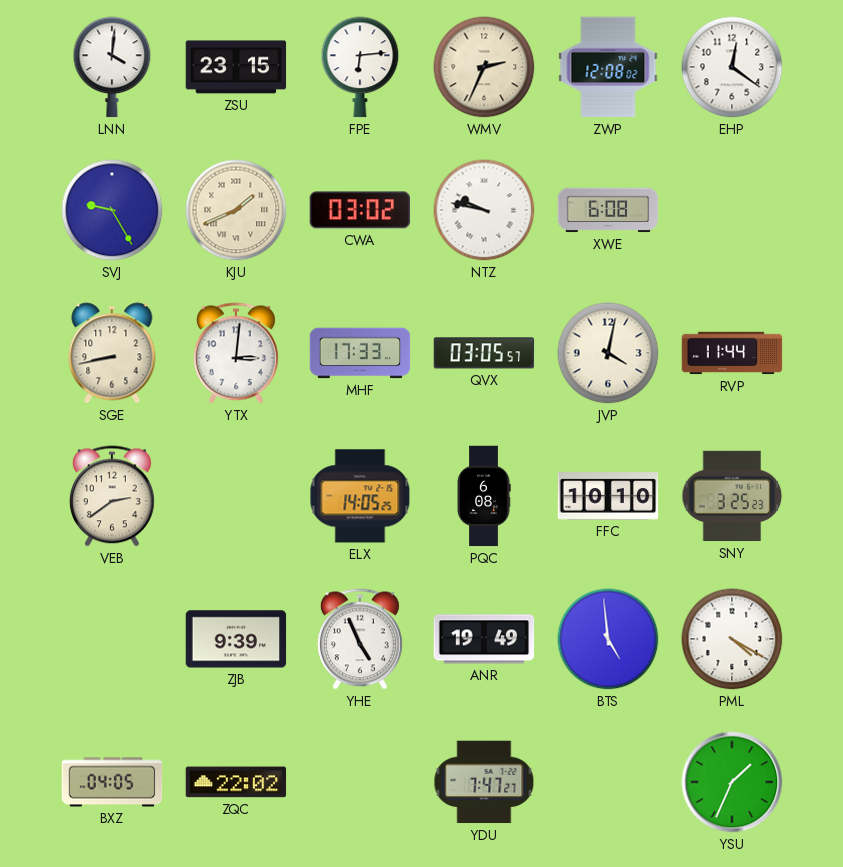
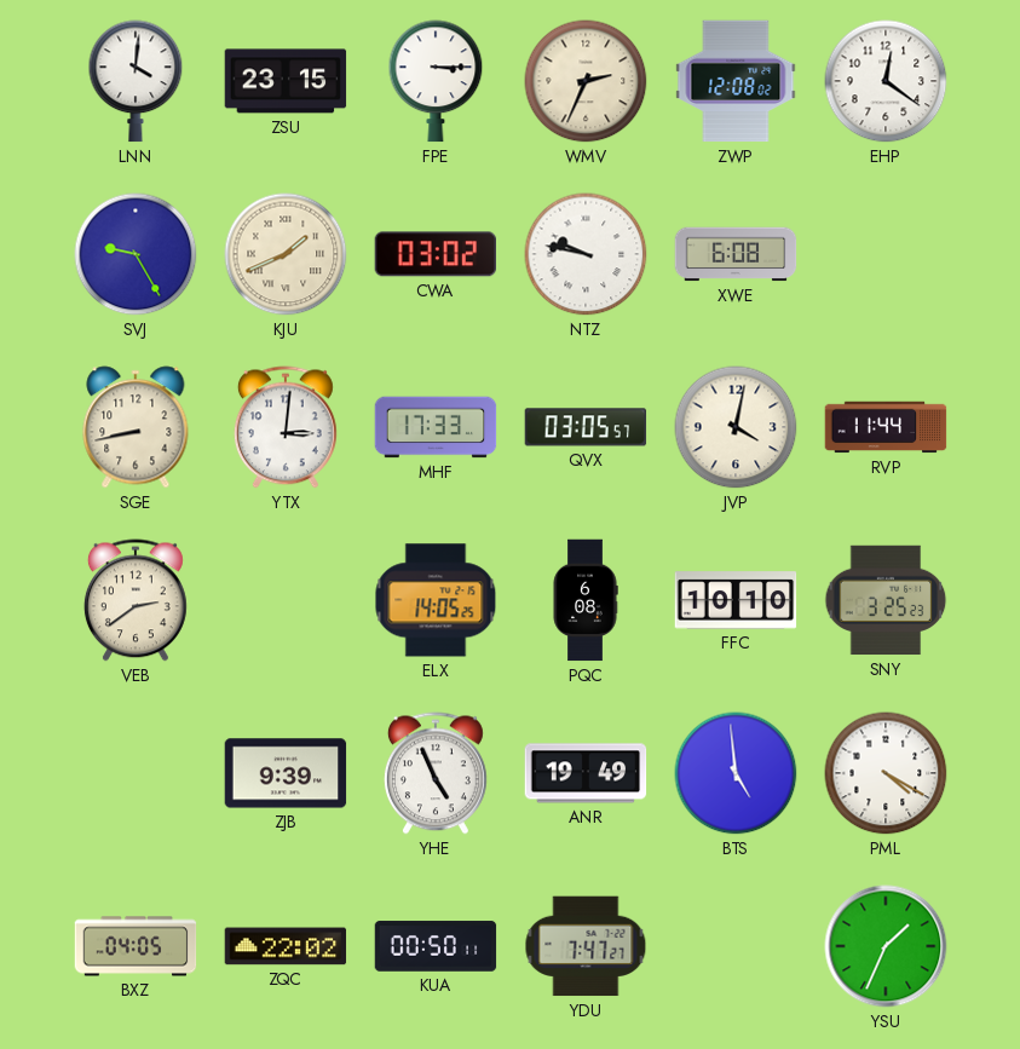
FPE: 6:14 -> 3:15 (436, 81)
KUA: none -> 00:50 (436, 946)
